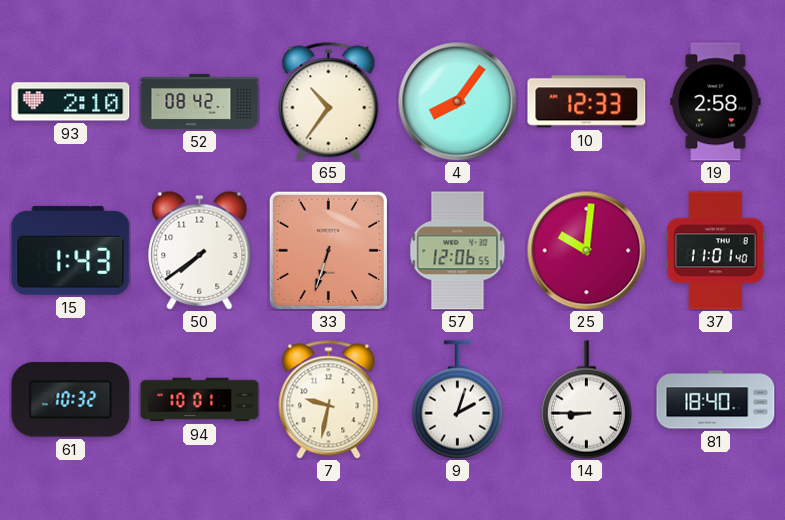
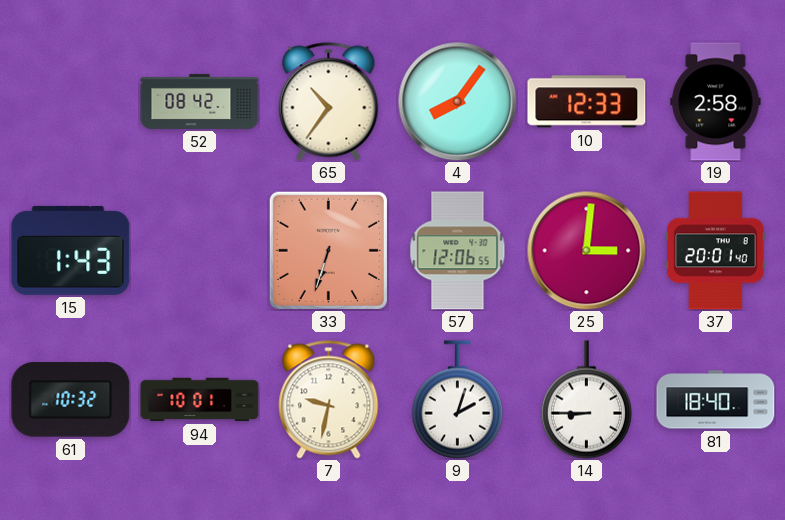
93: 2:10 -> none (71, 102)
50: 7:39 -> none (200, 250)
25: 10:01 -> 3:01 (587, 251)
37: 11:01 -> 20:01 (716, 251)
